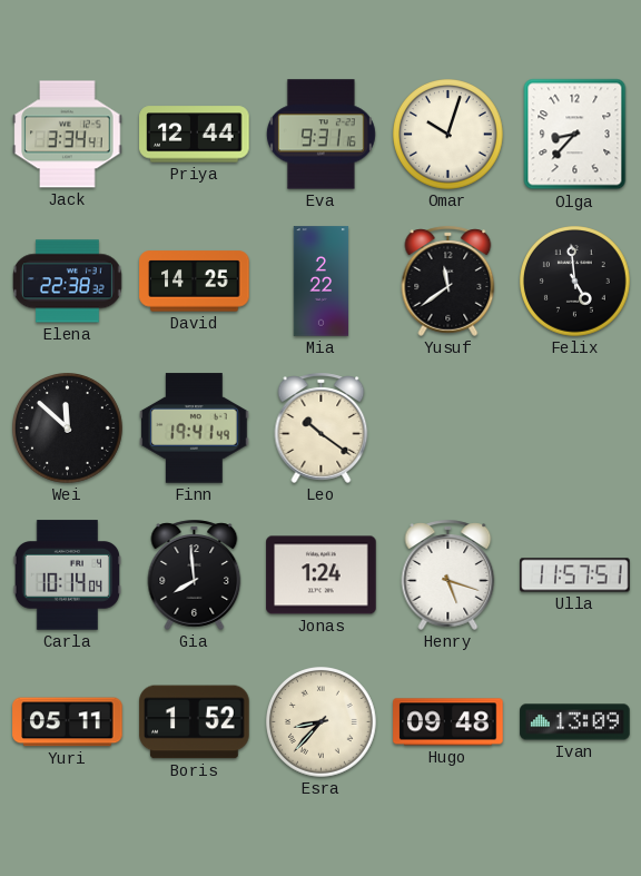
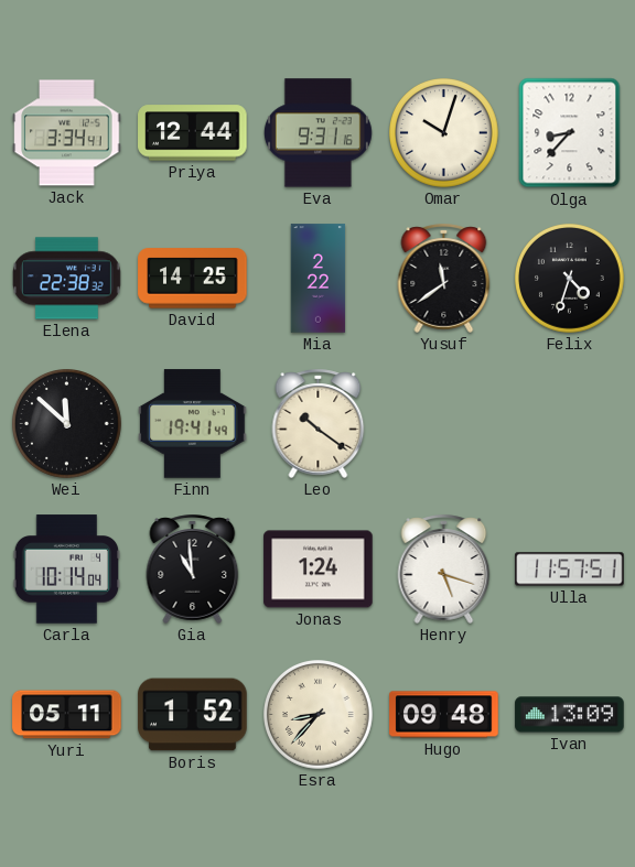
Felix: 4:59 -> 4:33 (570, 279)
Gia: 7:59 -> 10:59 (193, 568)
